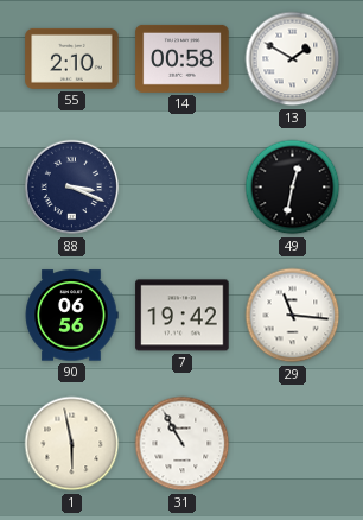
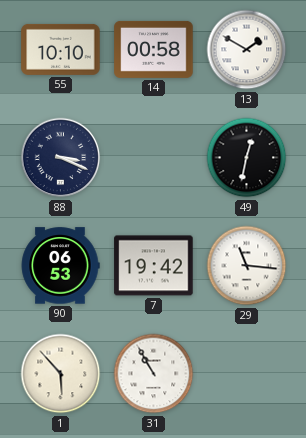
55: 2:10 -> 10:10 (61, 49)
90: 06:56 -> 06:53 (60, 266)
1: 5:58 -> 5:53 (61, 374)
